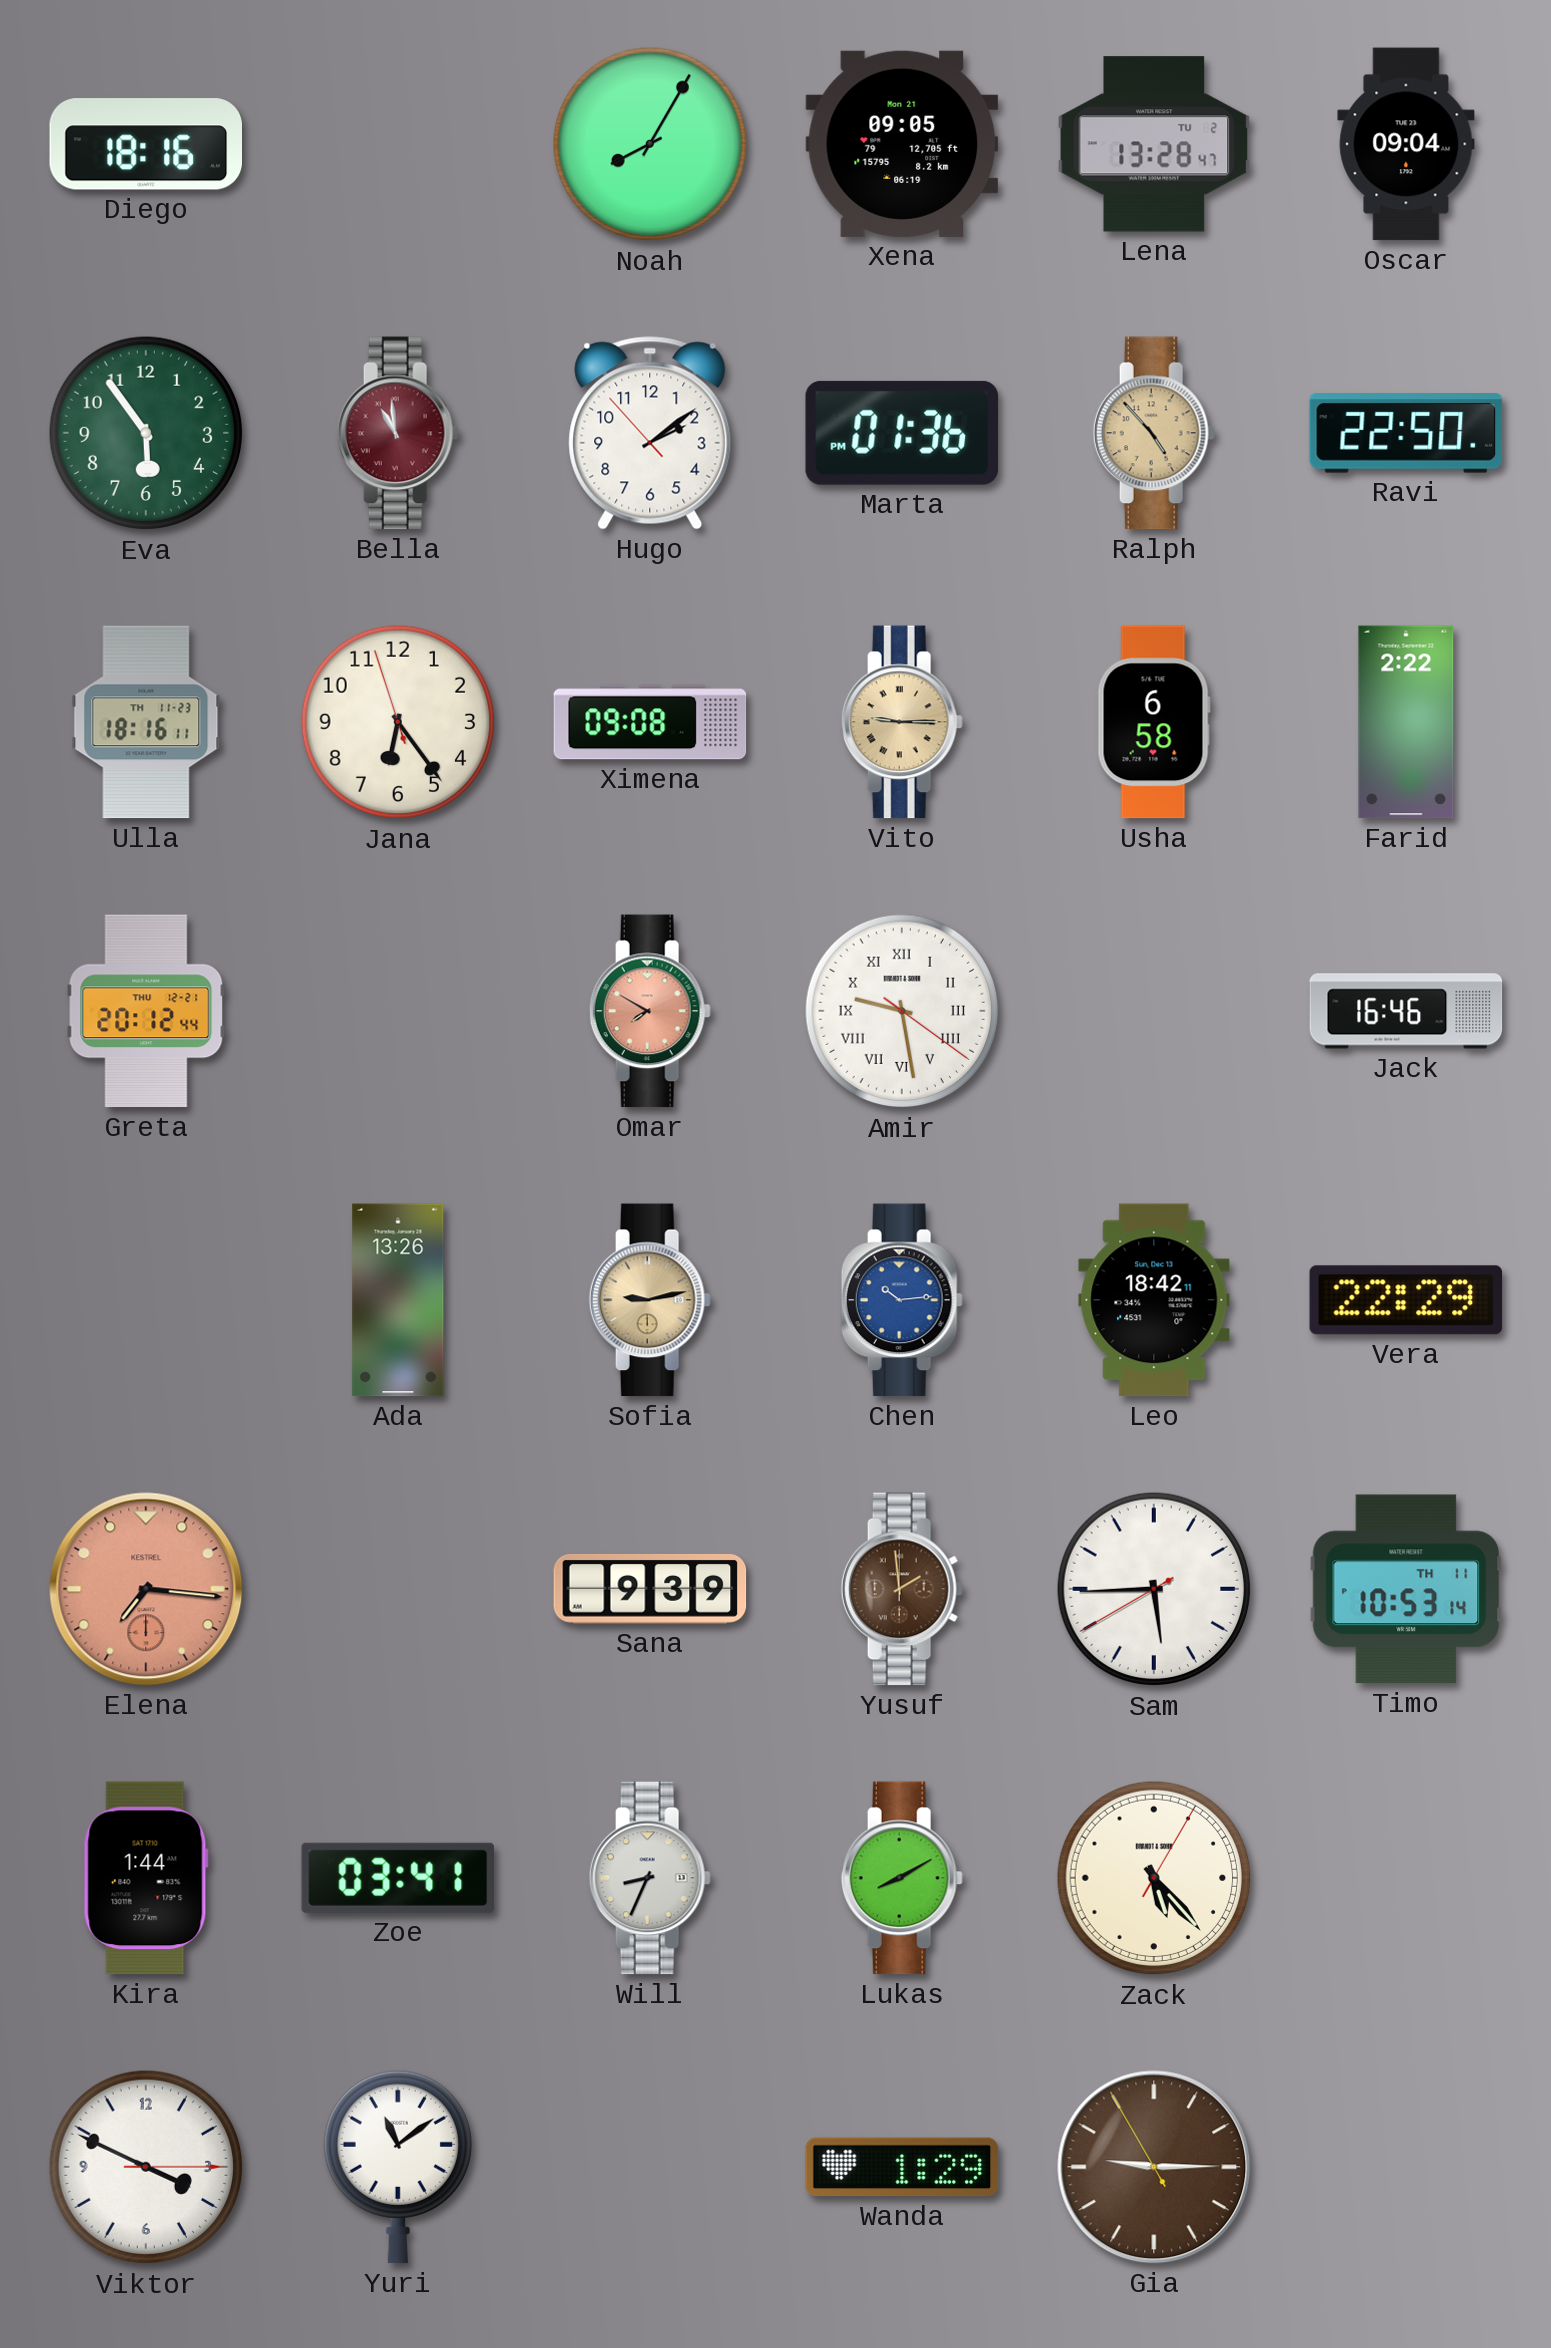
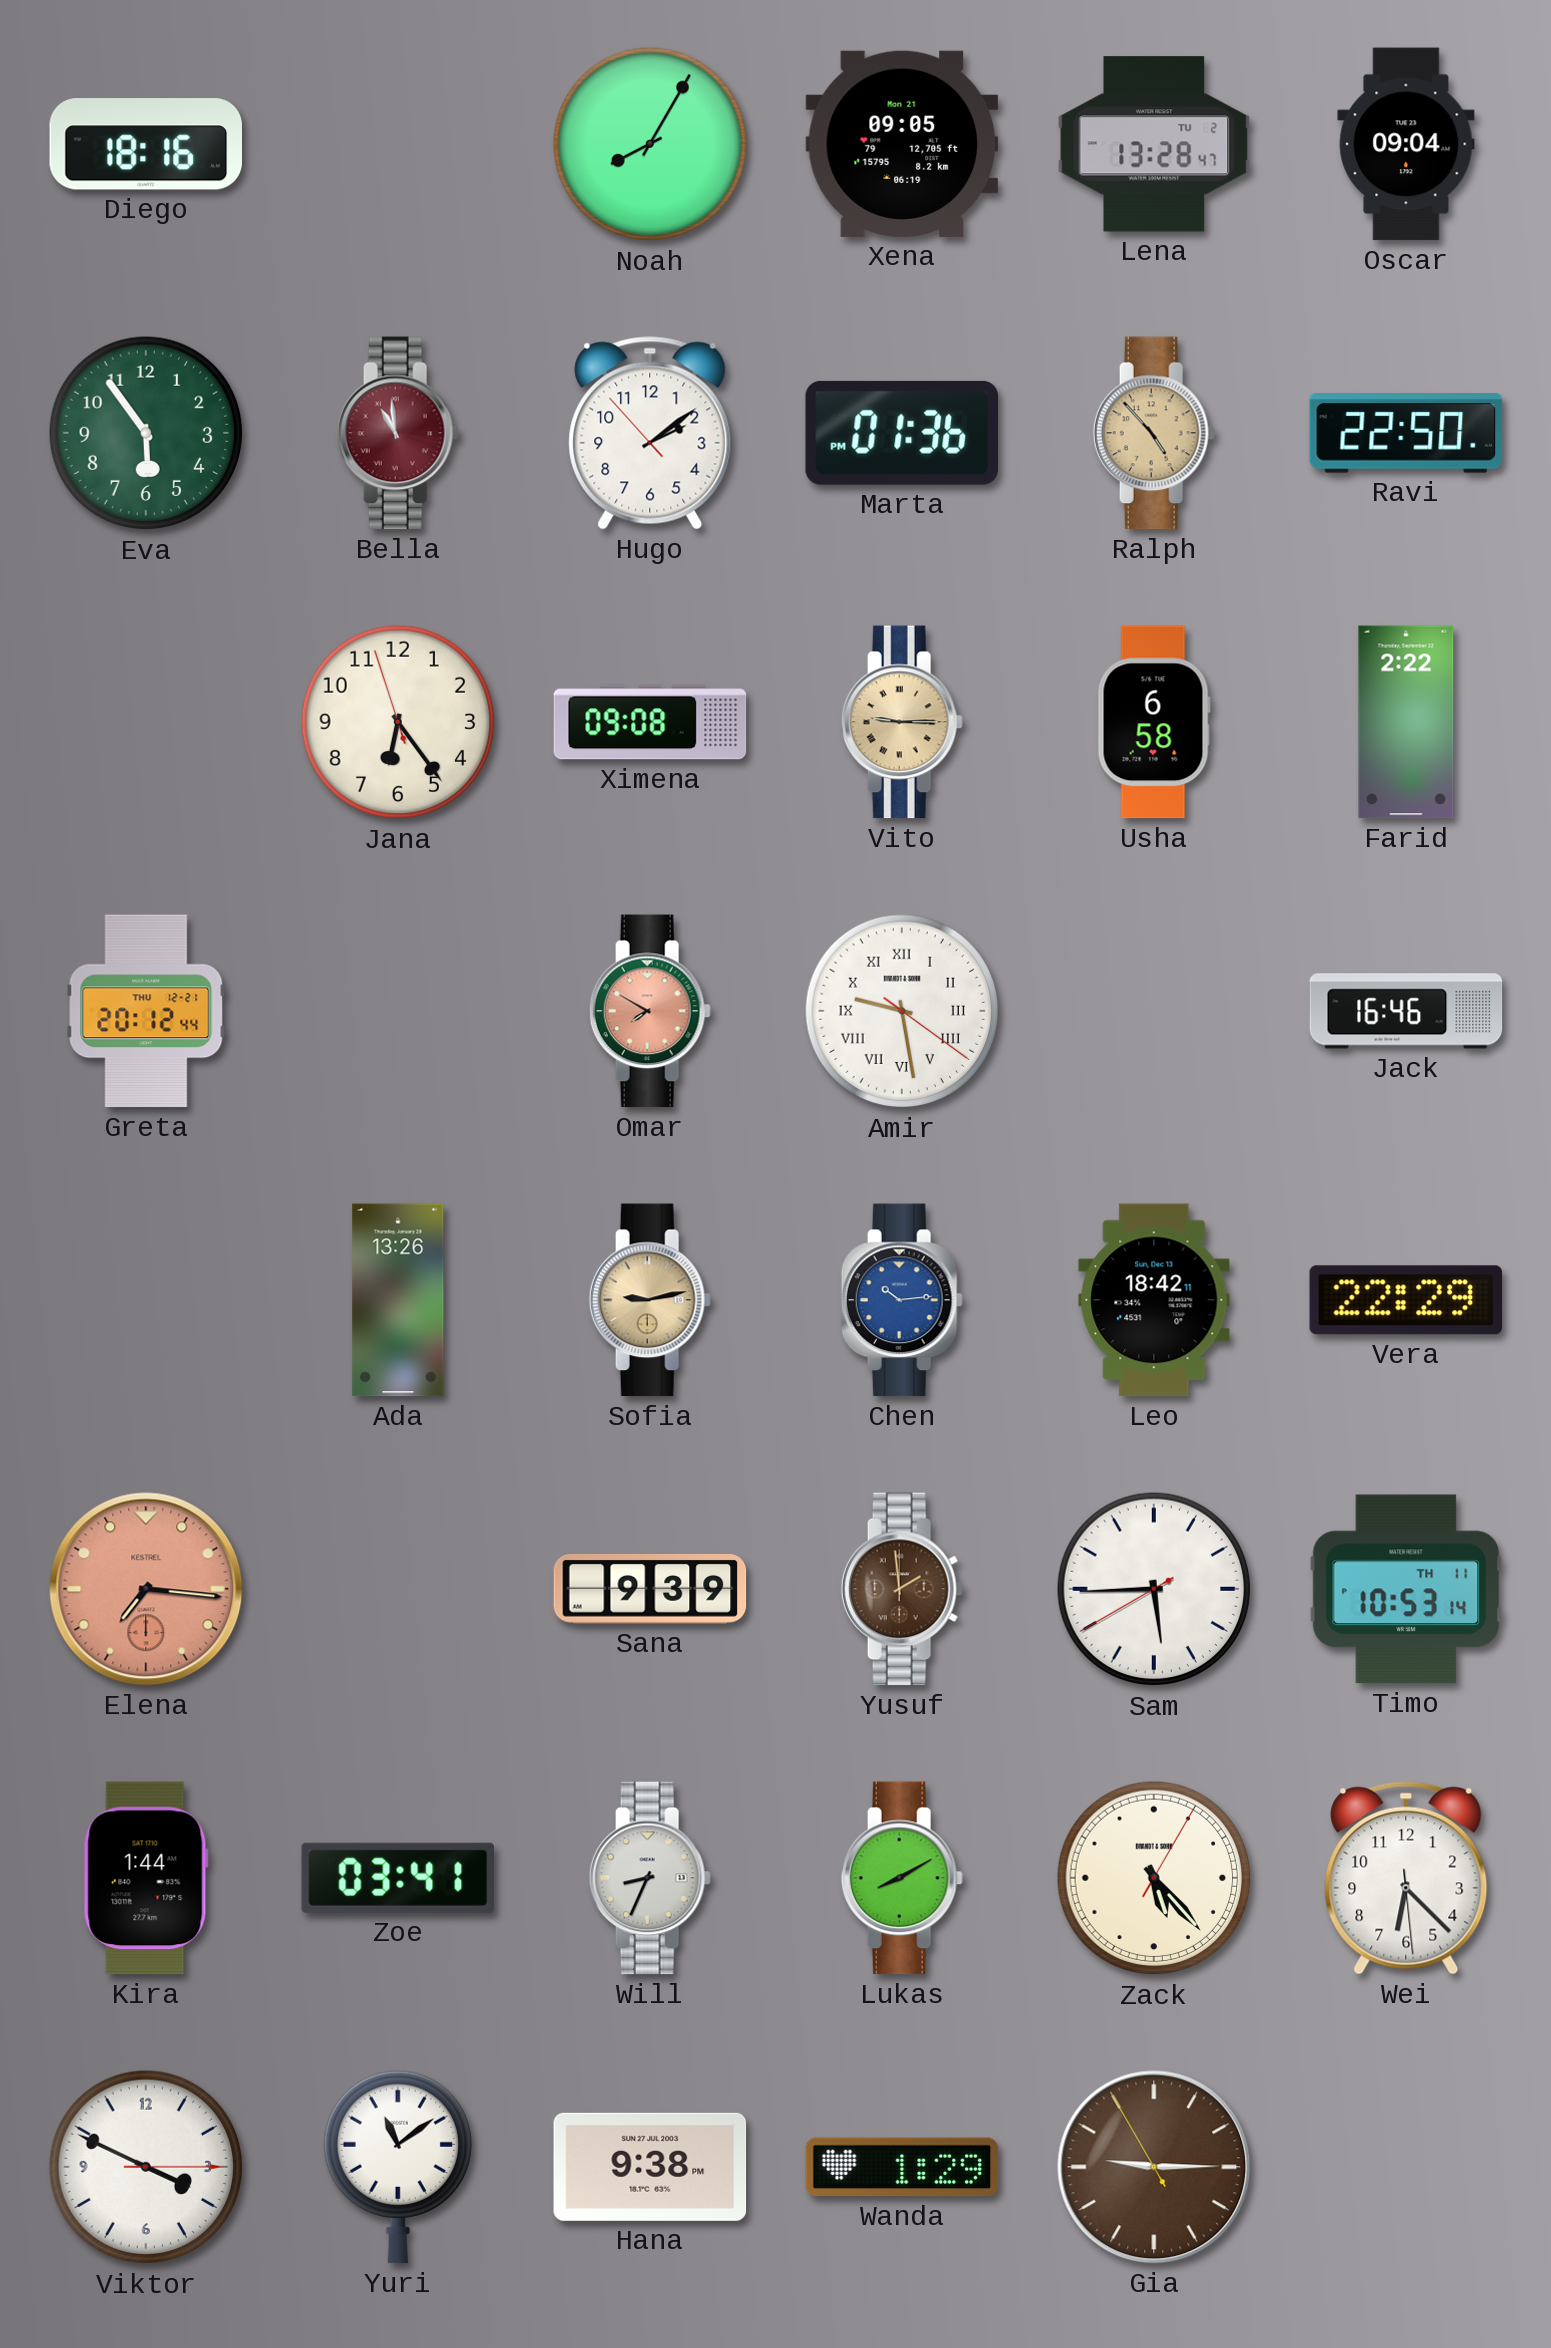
Ulla: 18:16 -> none (146, 722)
Wei: none -> 6:22 (1406, 1878)
Hana: none -> 9:38 (650, 2167)
